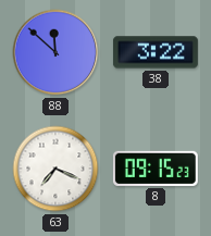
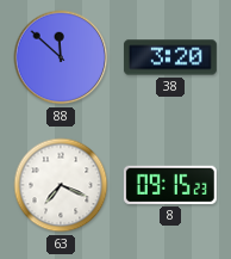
38: 3:22 -> 3:20 (170, 57)
